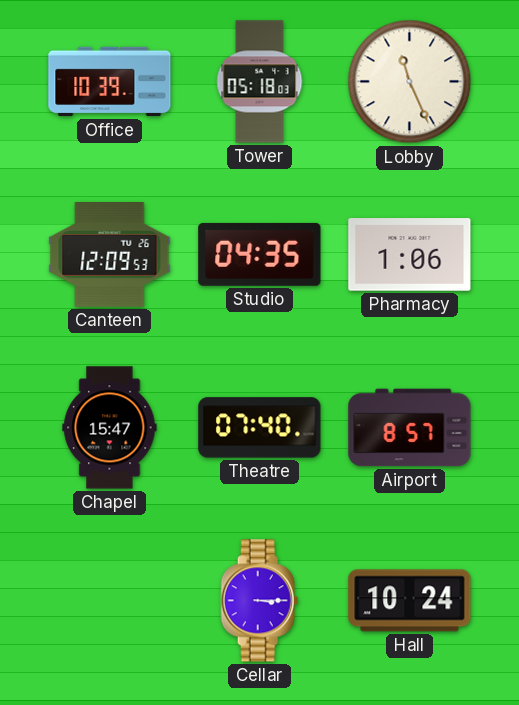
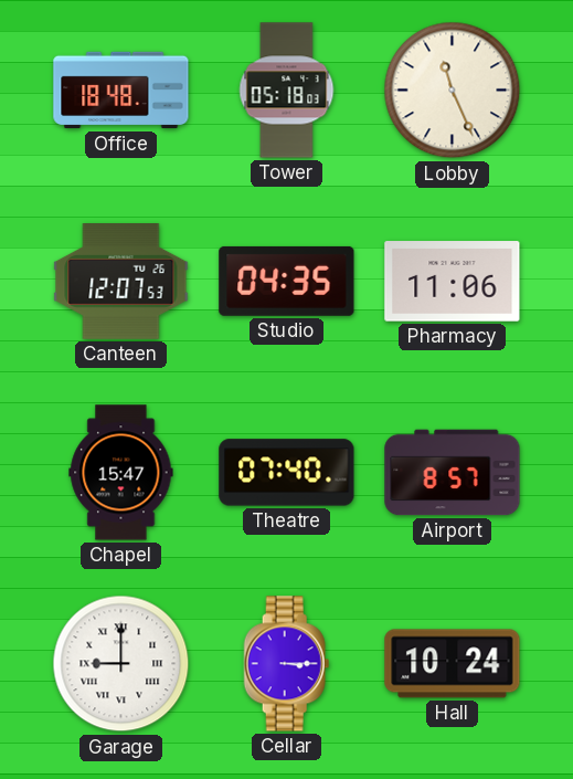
Office: 10:39 -> 18:48 (121, 91)
Canteen: 12:09 -> 12:07 (121, 282)
Pharmacy: 1:06 -> 11:06 (453, 282)
Garage: none -> 9:00 (121, 664)
